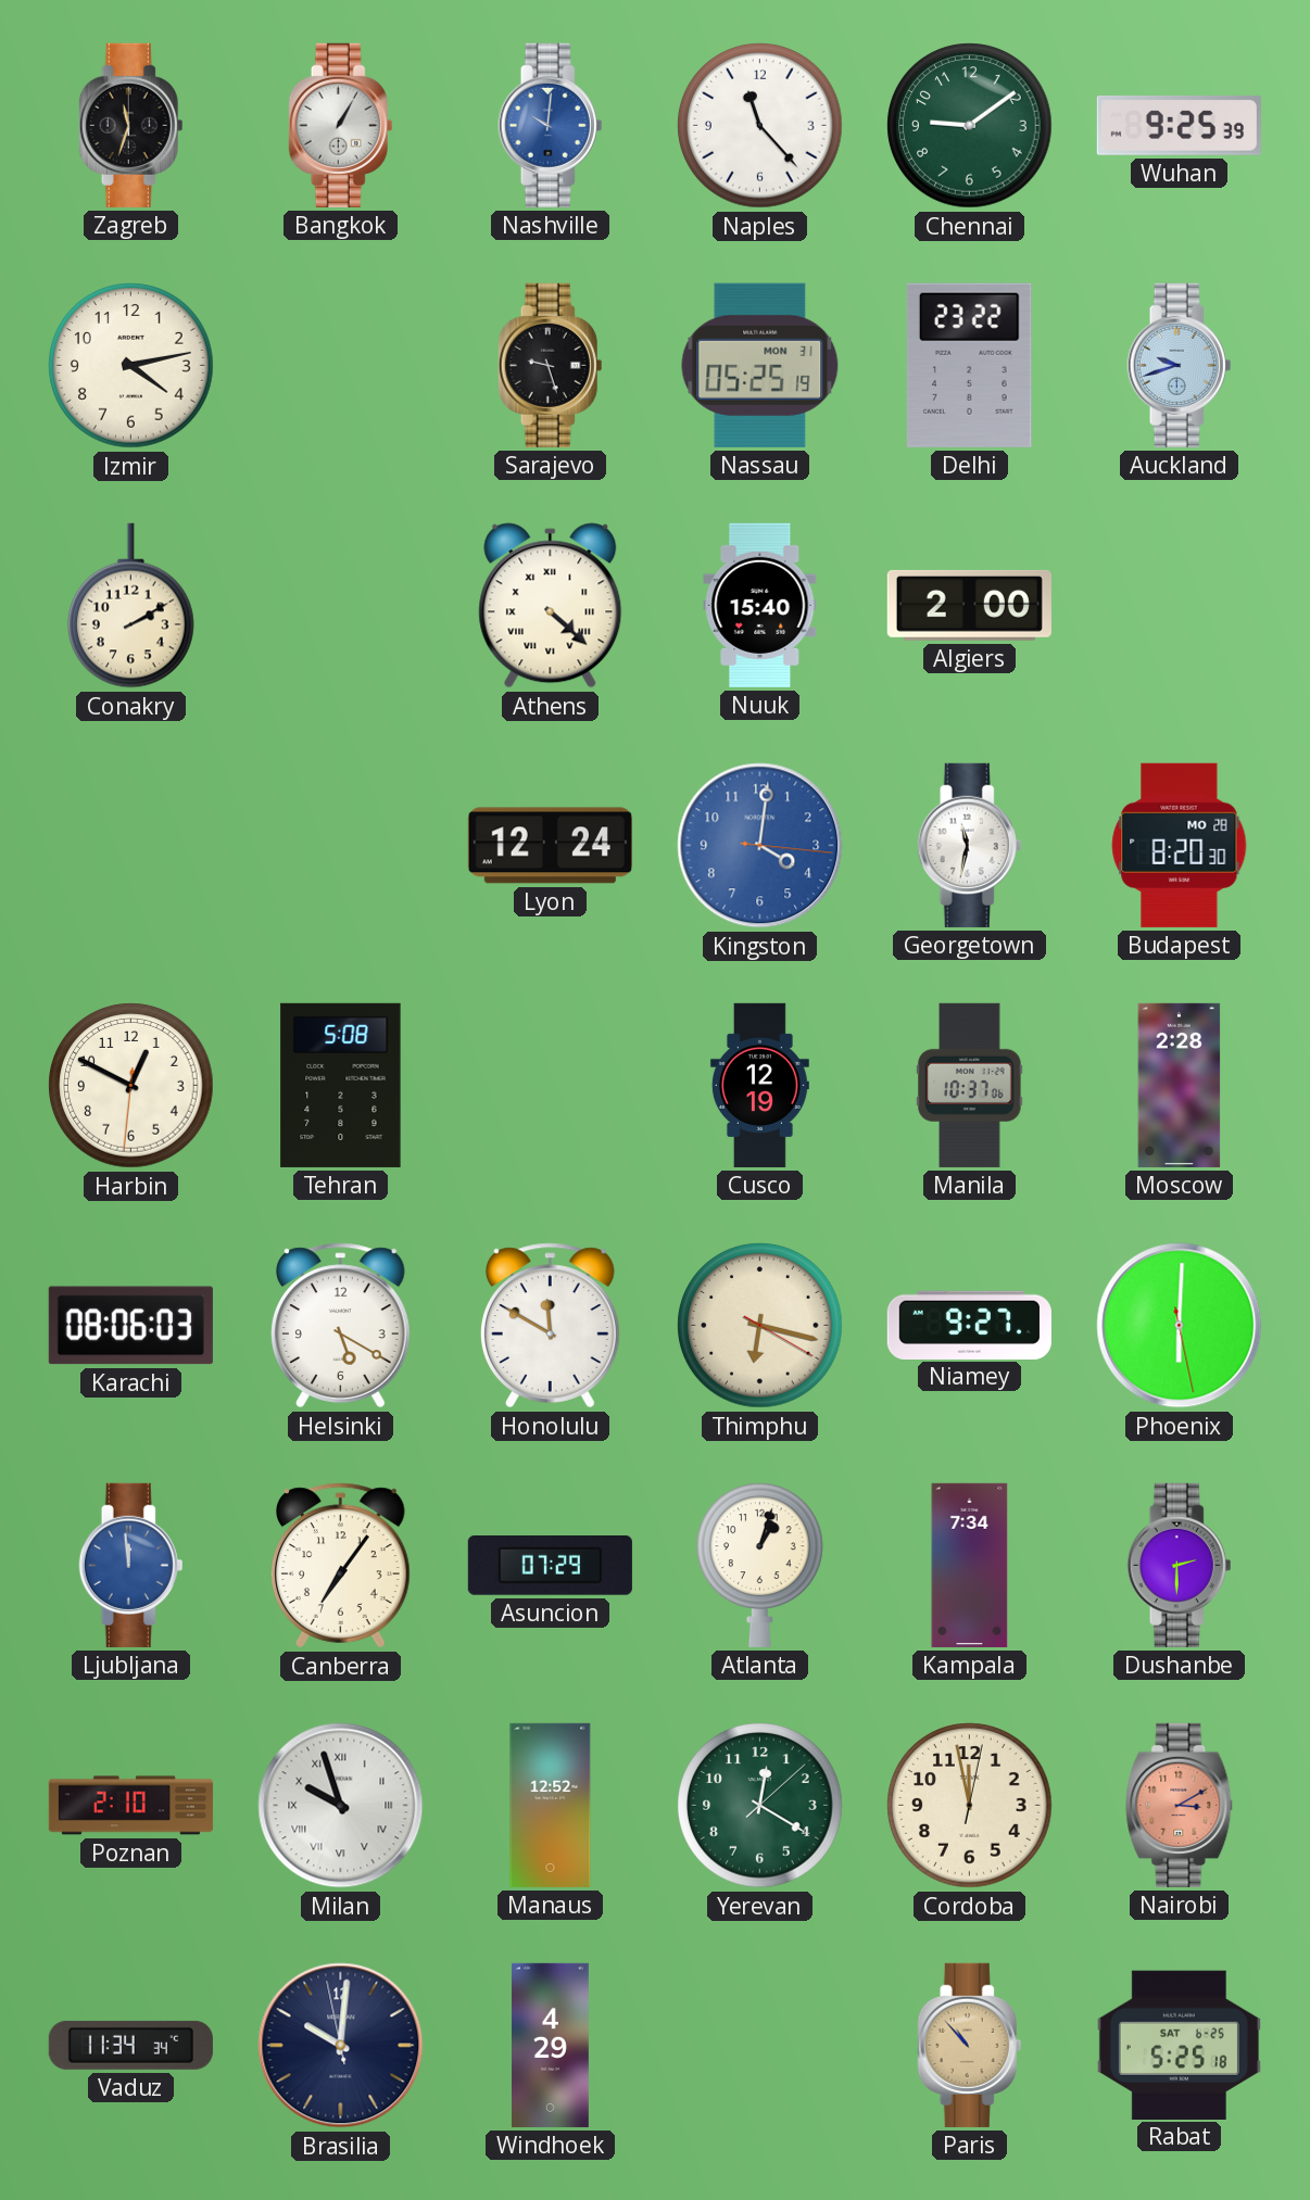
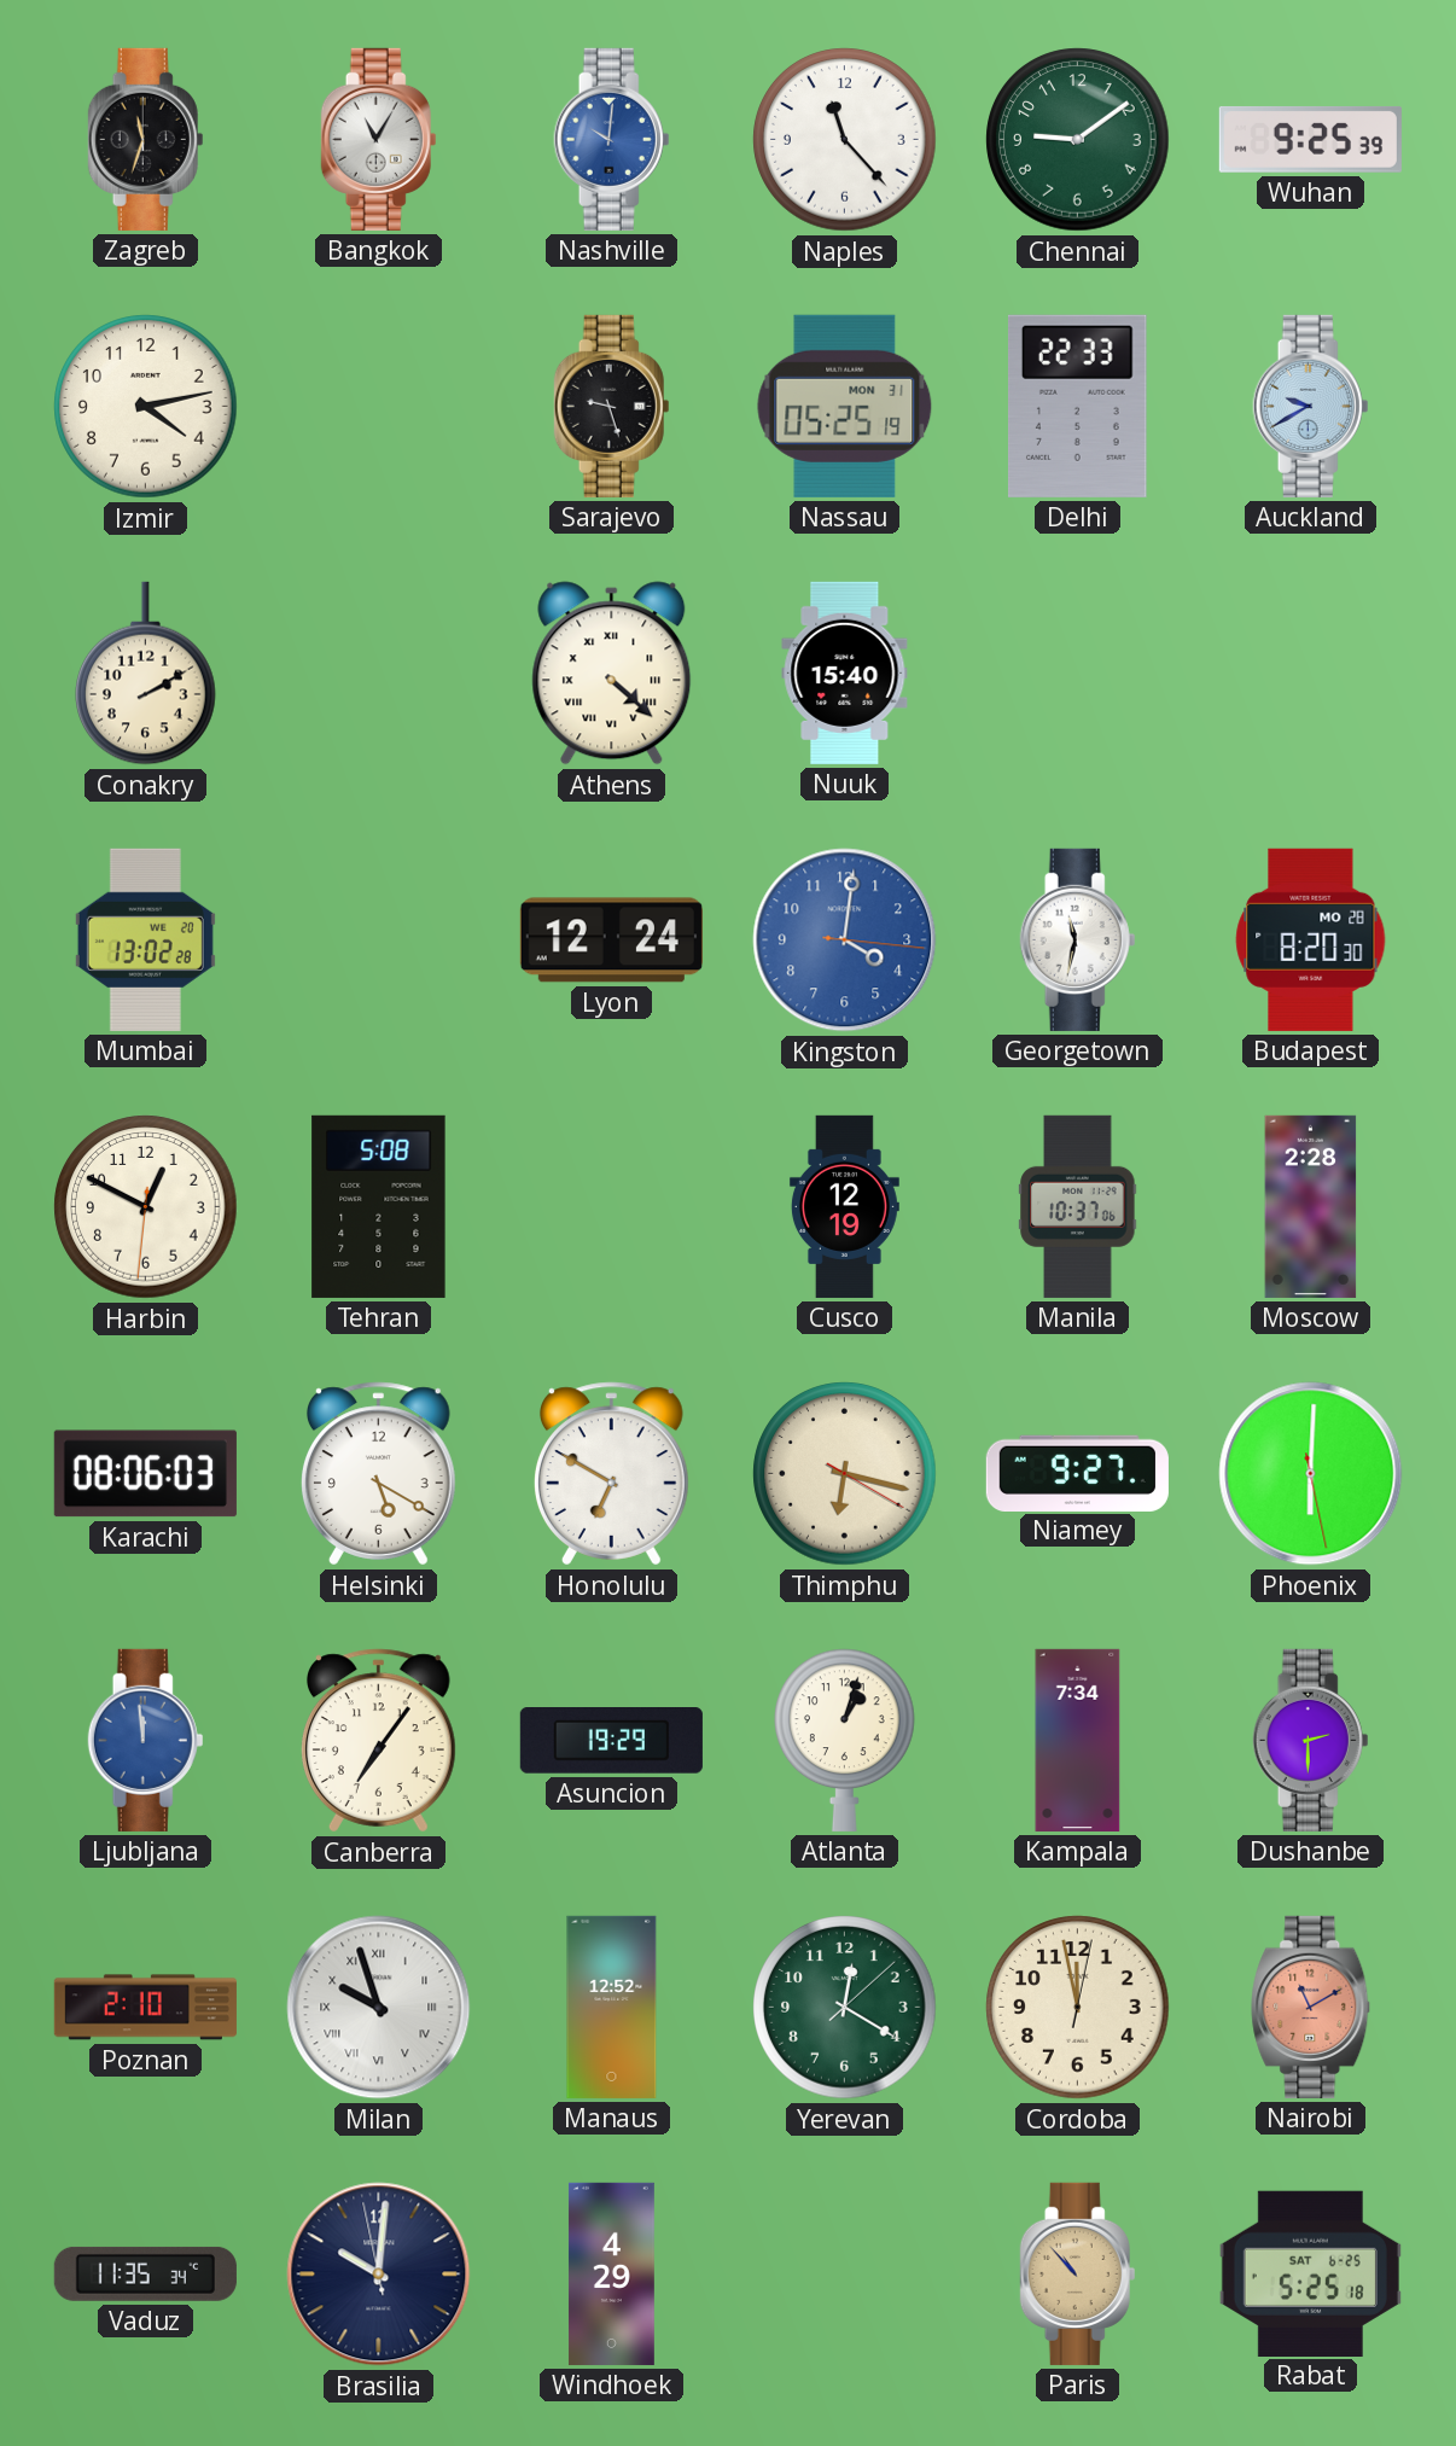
Bangkok: 1:05 -> 11:05 (379, 139)
Delhi: 23:22 -> 22:33 (1078, 406)
Auckland: 9:42 -> 9:40 (1311, 406)
Algiers: 2:00 -> none (969, 605)
Mumbai: none -> 13:02 (145, 939)
Honolulu: 11:50 -> 6:50 (611, 1474)
Asuncion: 07:29 -> 19:29 (611, 1741)
Nairobi: 3:10 -> 11:10 (1311, 2007)
Vaduz: 11:34 -> 11:35 (145, 2273)
